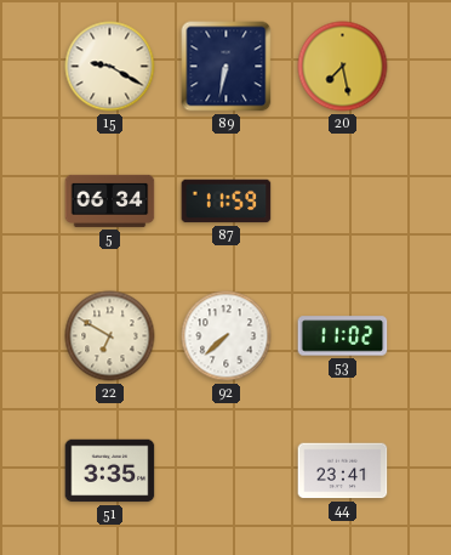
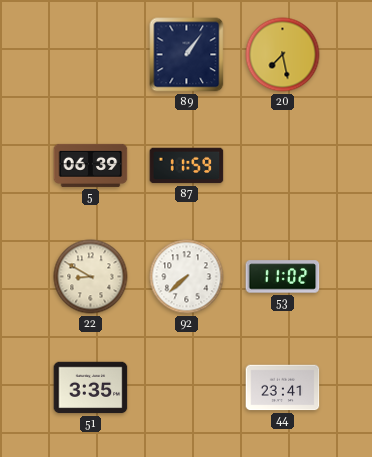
15: 9:20 -> none (110, 67)
89: 6:32 -> 1:06 (187, 55)
5: 06:34 -> 06:39 (91, 165)
22: 6:50 -> 8:50 (91, 277)
